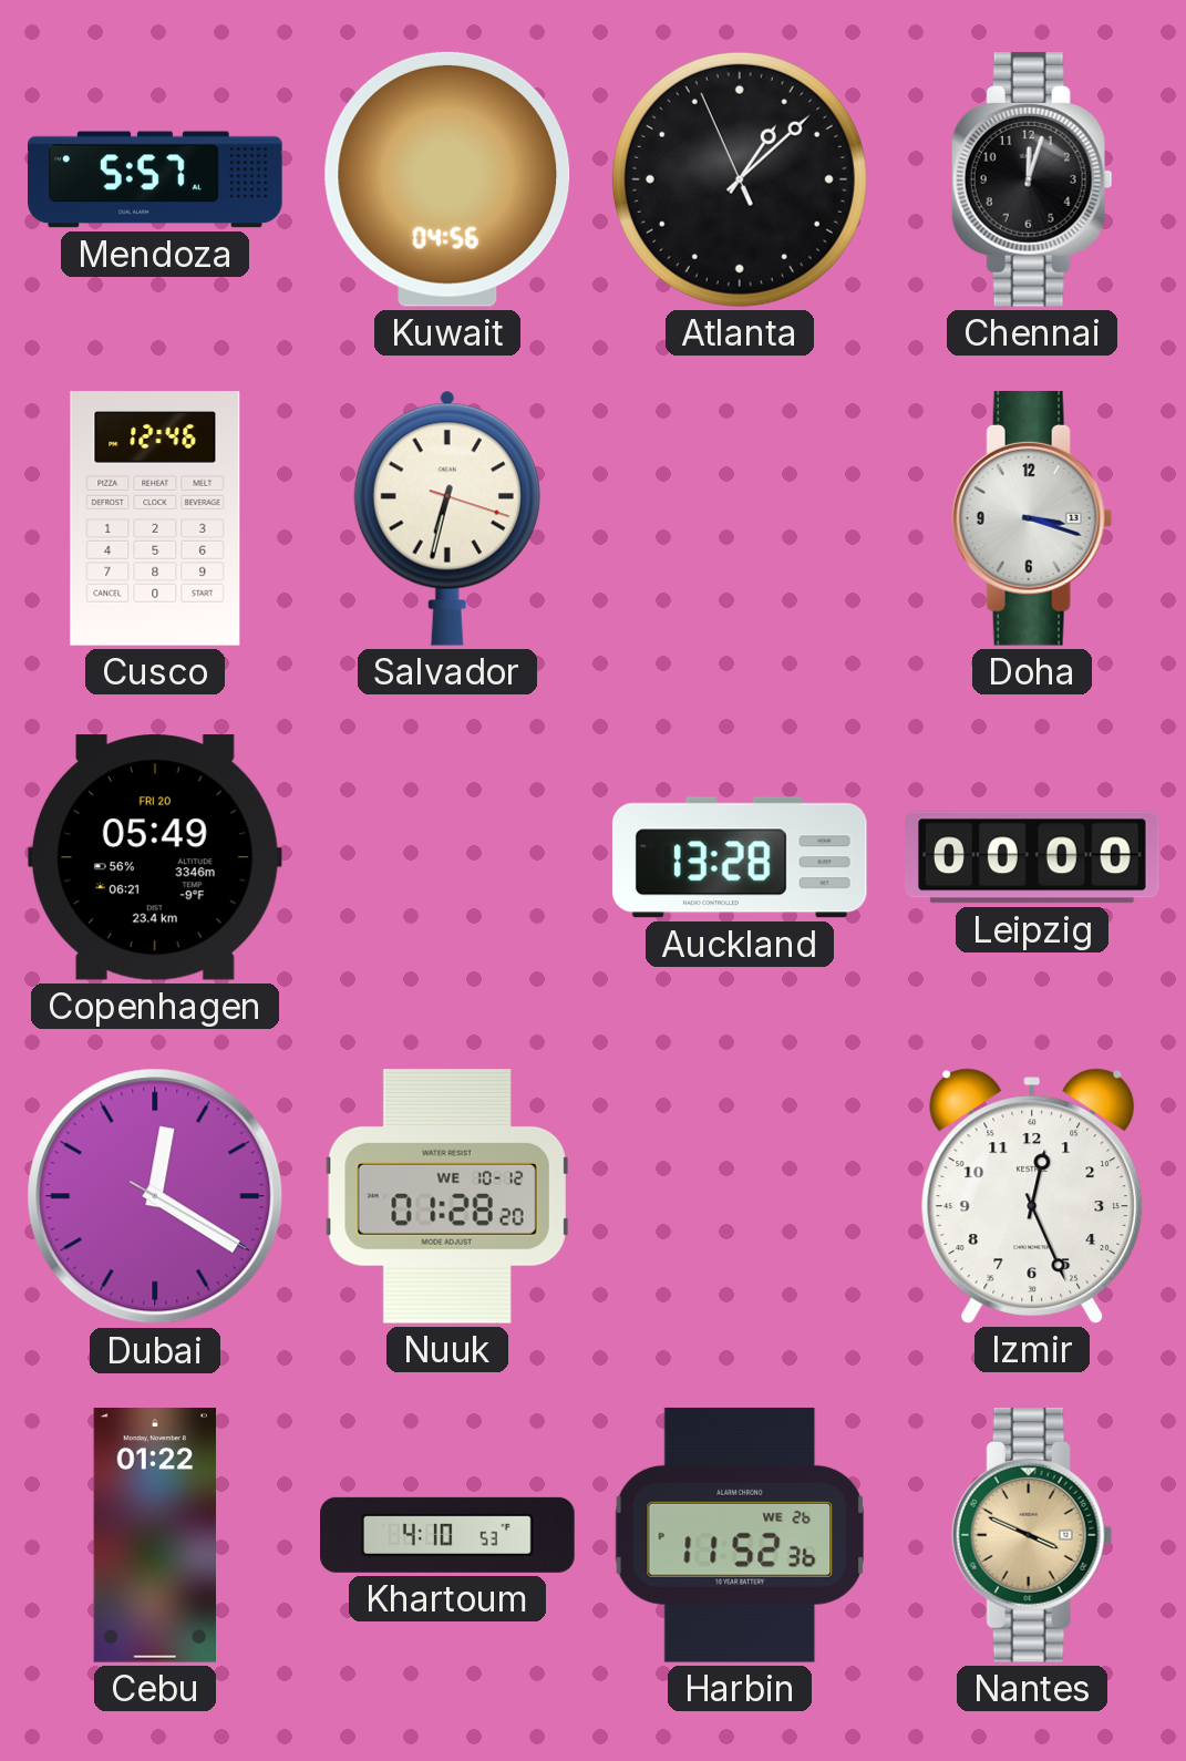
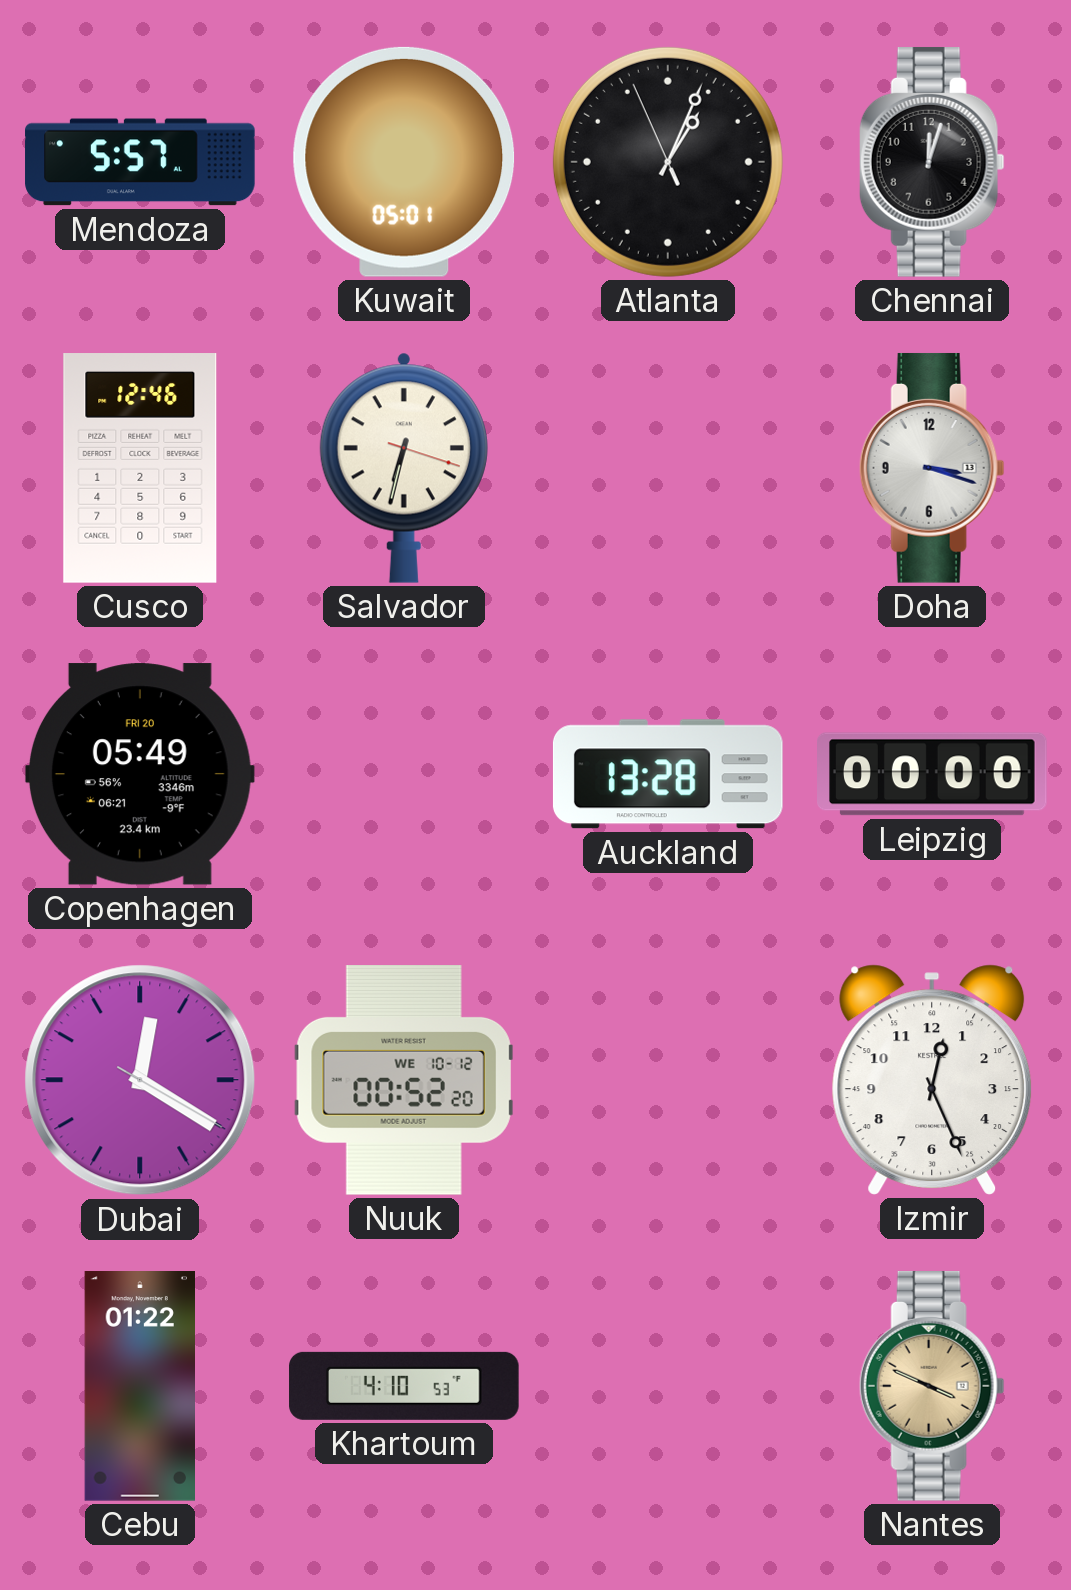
Kuwait: 04:56 -> 05:01 (404, 162)
Atlanta: 1:07 -> 1:03 (668, 162)
Nuuk: 01:28 -> 00:52 (404, 1081)
Harbin: 11:52 -> none (740, 1535)
